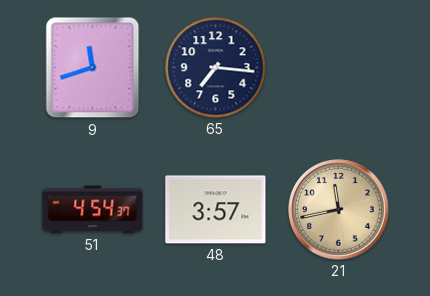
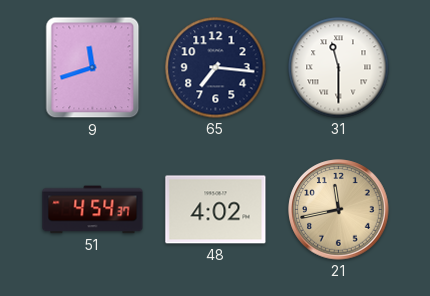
31: none -> 11:30 (339, 68)
48: 3:57 -> 4:02 (216, 210)
